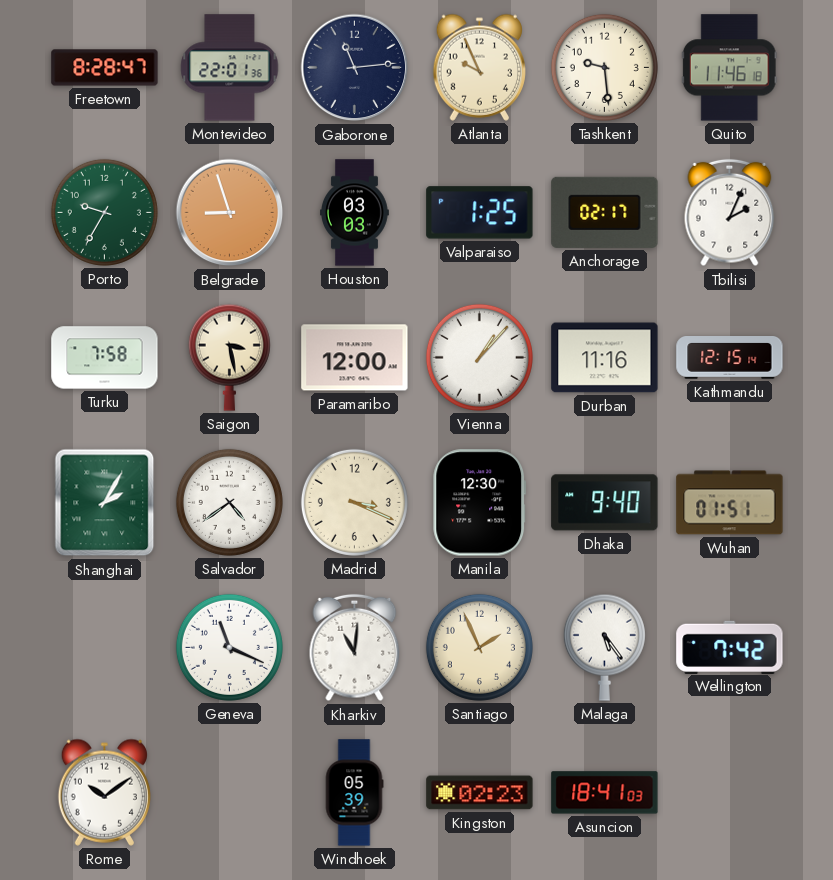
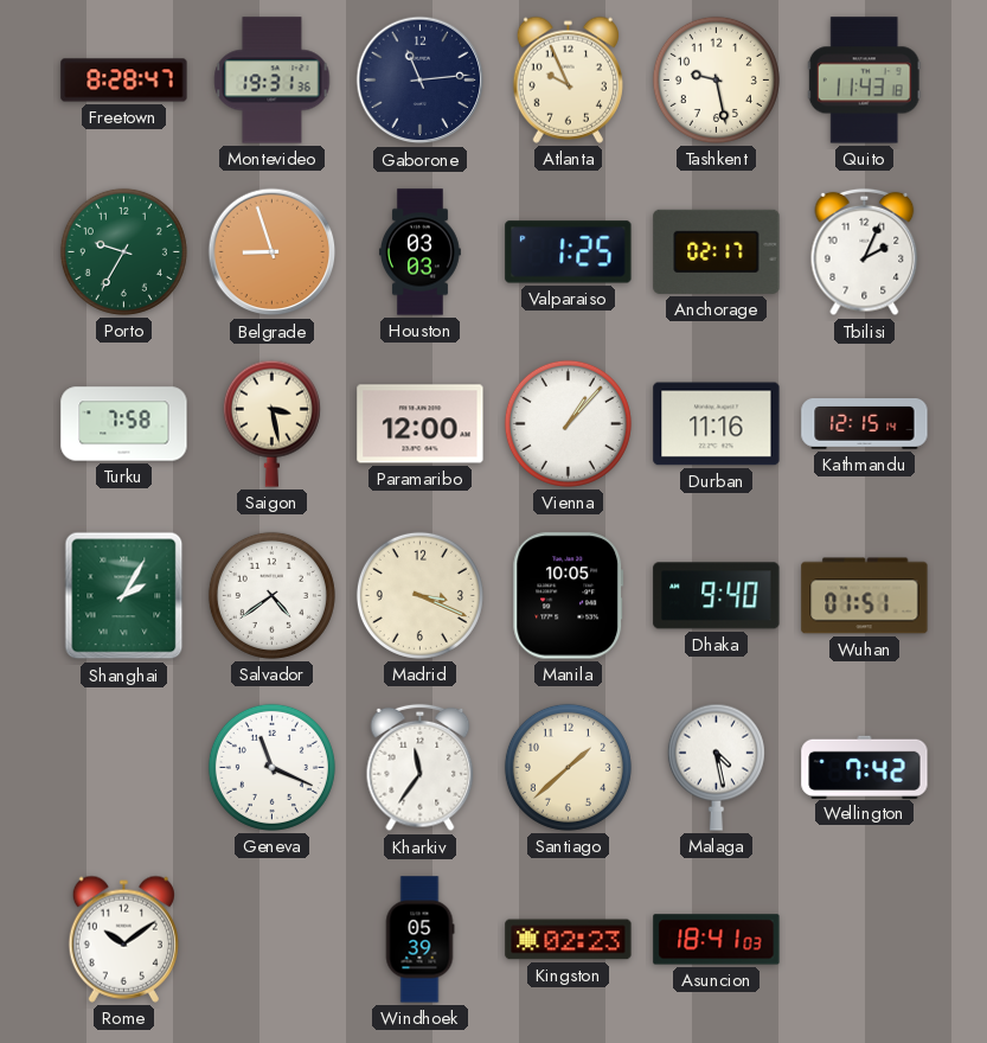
Montevideo: 22:01 -> 19:31 (273, 81)
Tashkent: 9:29 -> 9:28 (716, 79)
Quito: 11:46 -> 11:43 (864, 81)
Manila: 12:30 -> 10:05 (569, 596)
Kharkiv: 11:01 -> 11:36 (421, 768)
Santiago: 1:56 -> 1:38 (568, 767)
Malaga: 5:24 -> 4:28 (716, 767)
